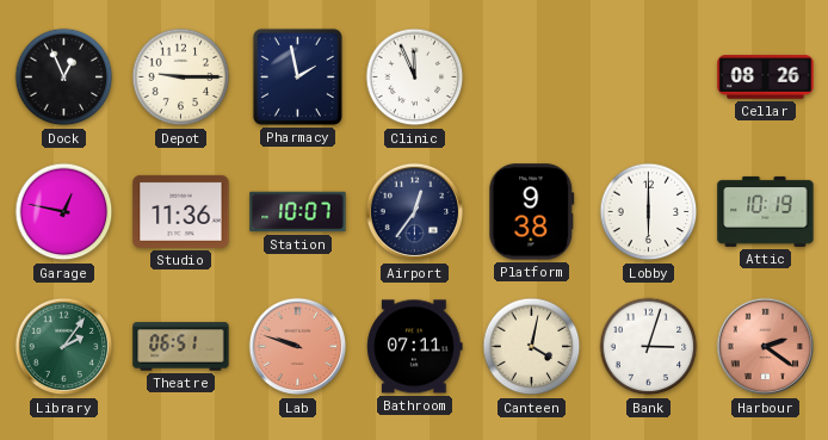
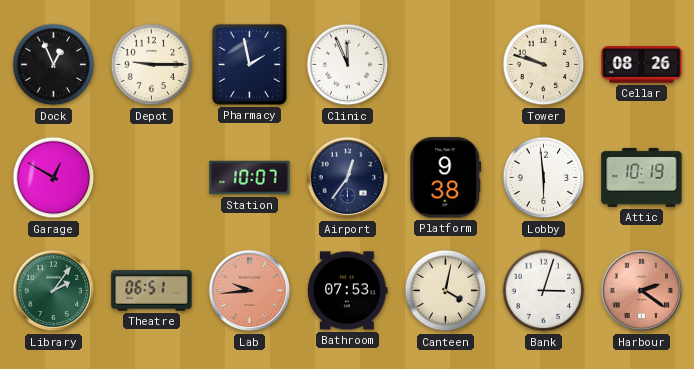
Tower: none -> 9:48 (544, 65)
Garage: 12:47 -> 12:50 (54, 178)
Studio: 11:36 -> none (181, 211)
Lobby: 6:00 -> 5:59 (544, 178)
Lab: 9:48 -> 9:44 (250, 291)
Bathroom: 07:11 -> 07:53 (348, 291)
